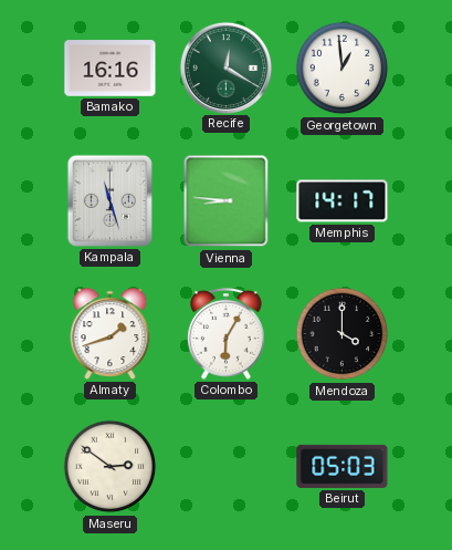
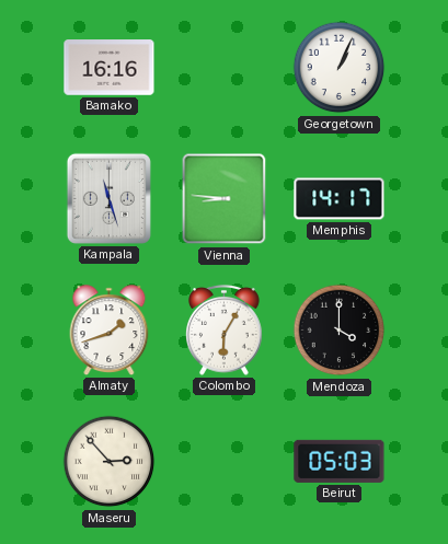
Recife: 12:20 -> none (225, 68)
Georgetown: 12:59 -> 1:04 (340, 68)
Maseru: 2:51 -> 2:53 (110, 462)
